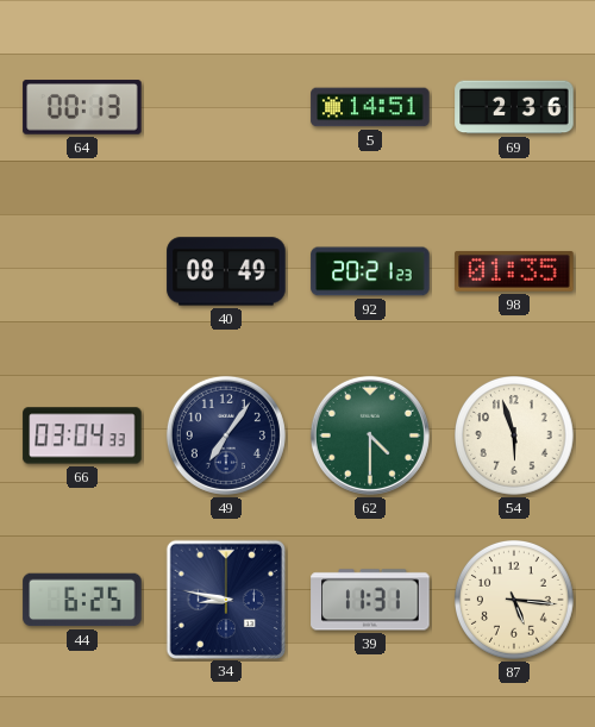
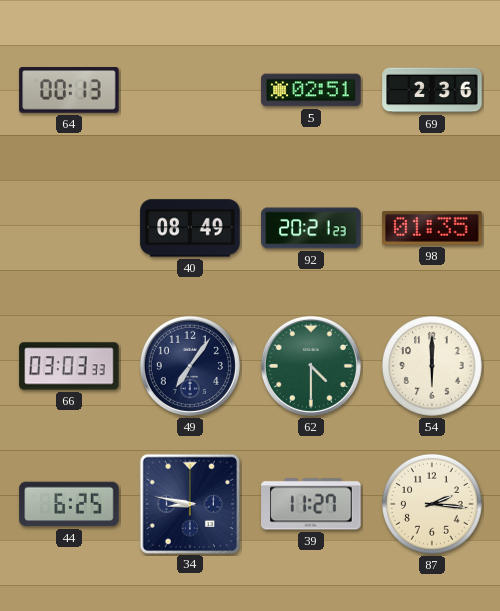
5: 14:51 -> 02:51 (311, 90)
66: 03:04 -> 03:03 (69, 366)
54: 5:57 -> 6:00 (433, 367)
39: 11:31 -> 11:27 (311, 504)
87: 5:16 -> 2:16 (433, 505)
